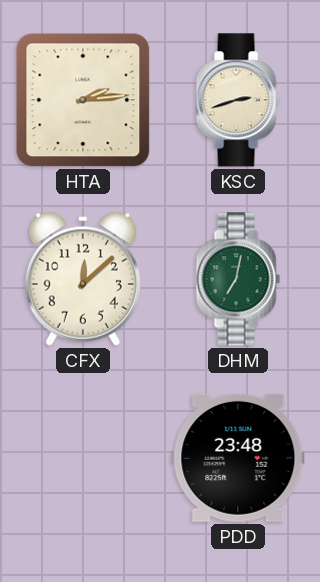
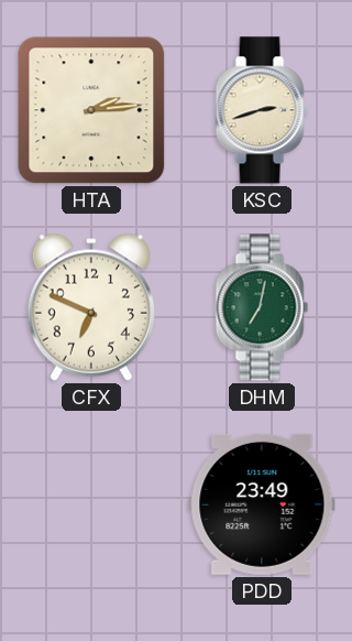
CFX: 12:08 -> 6:49 (91, 307)
PDD: 23:48 -> 23:49 (262, 504)
